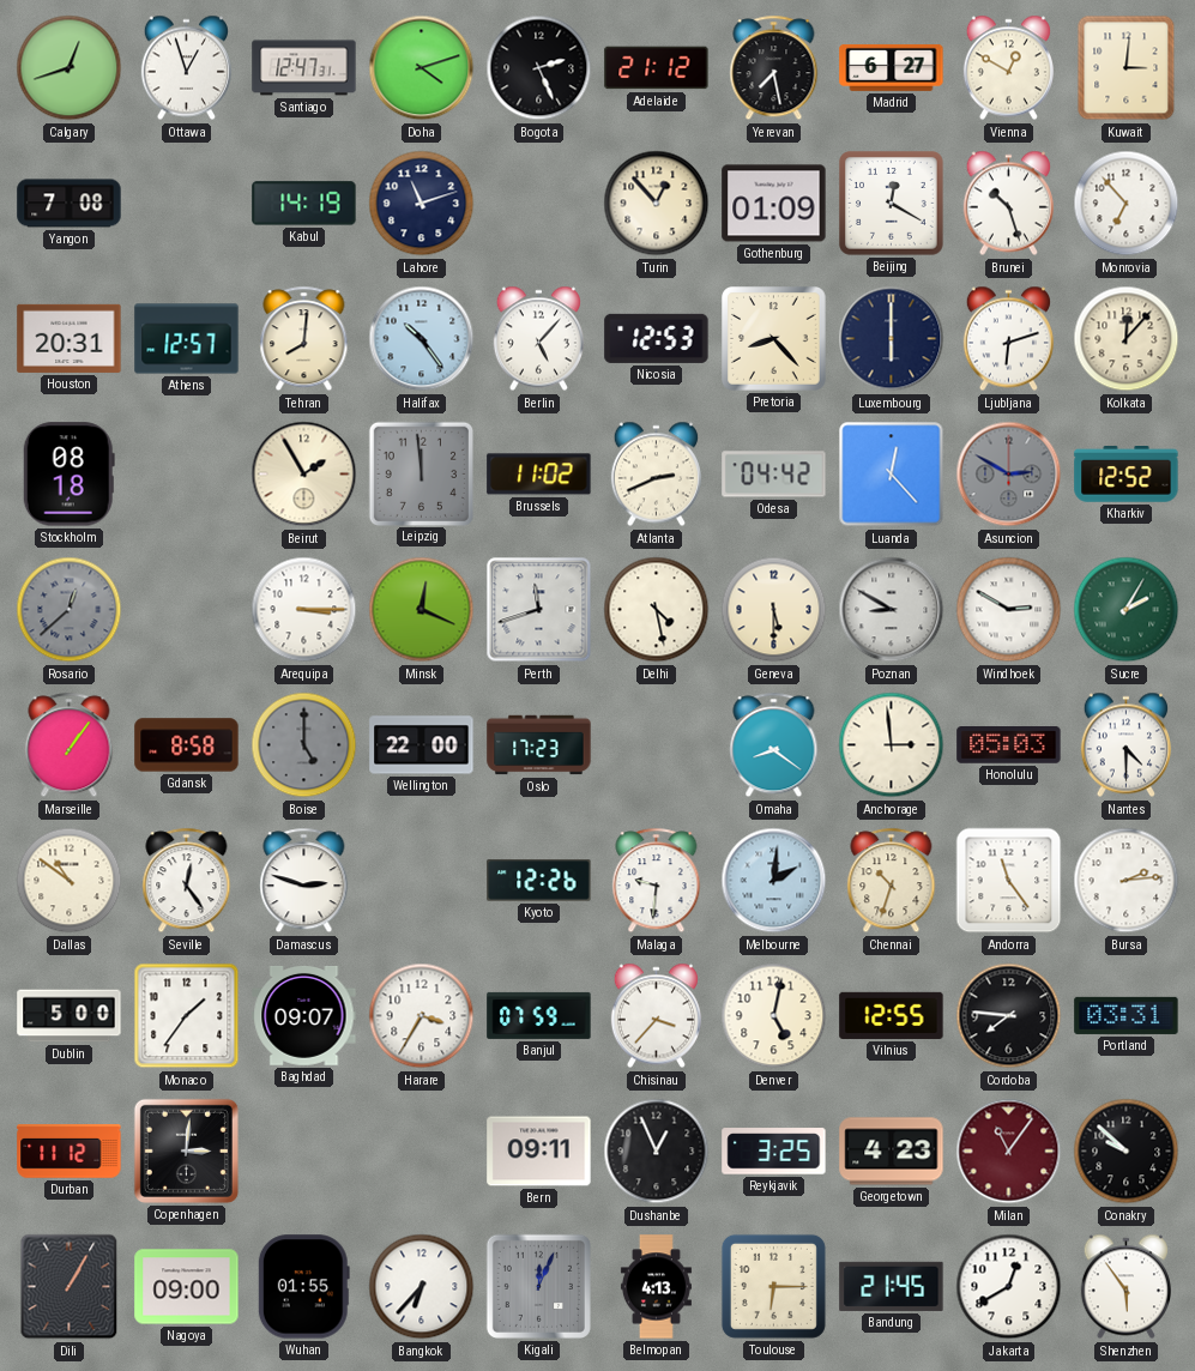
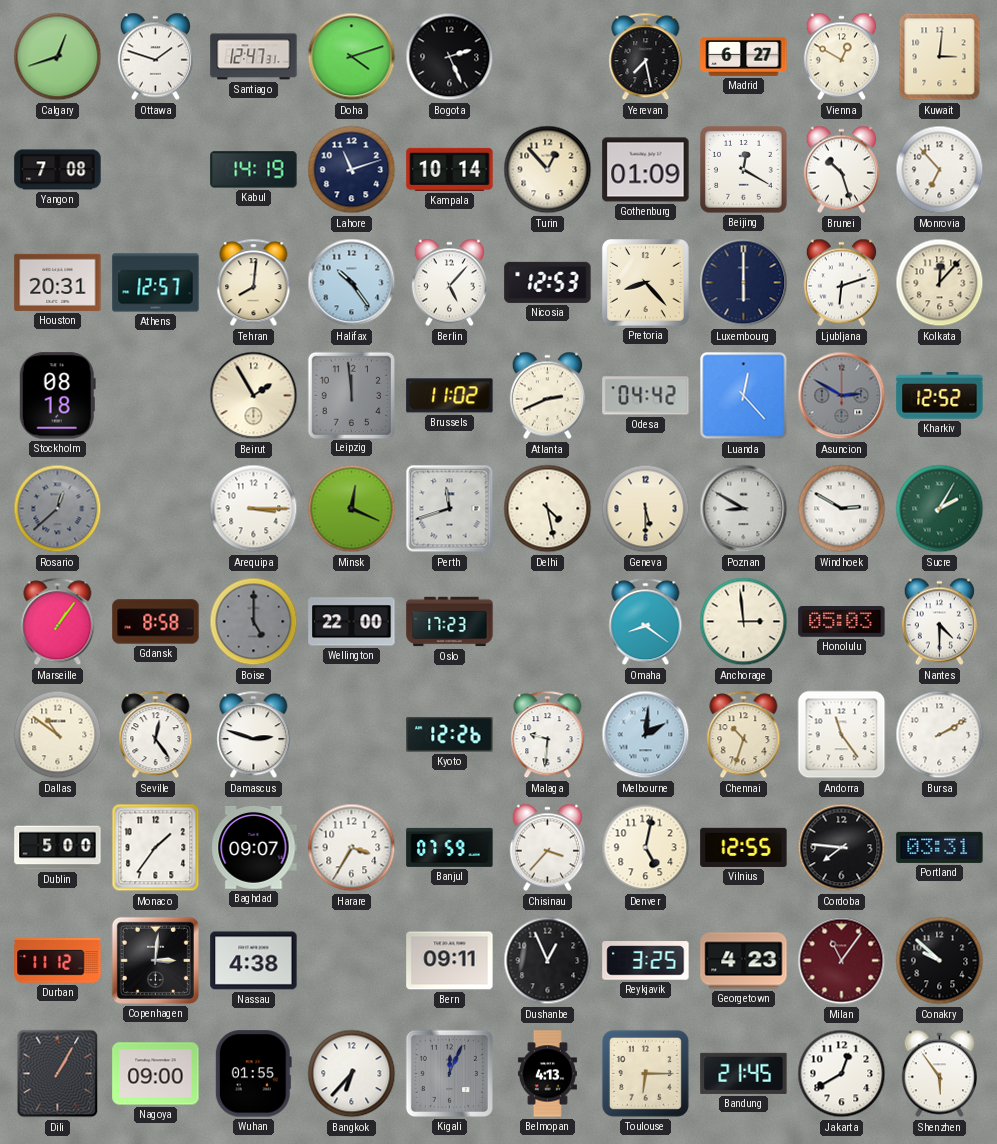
Ottawa: 12:57 -> 1:48 (155, 57)
Adelaide: 21:12 -> none (657, 68)
Kampala: none -> 10:14 (450, 169)
Bursa: 2:14 -> 2:10 (940, 735)
Nassau: none -> 4:38 (254, 961)
